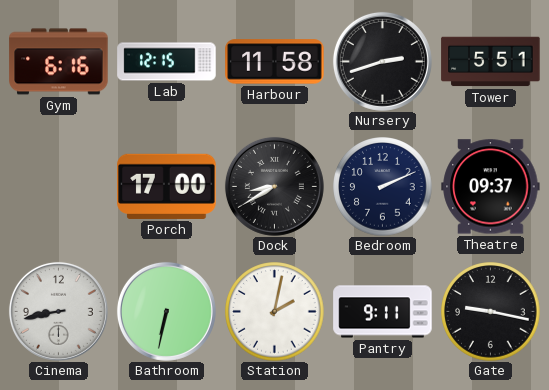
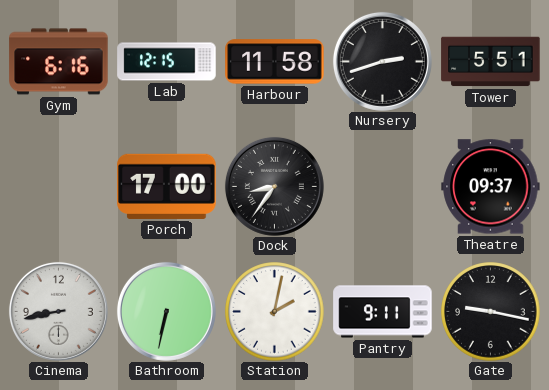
Dock: 8:40 -> 8:36 (274, 186)
Bedroom: 2:11 -> none (383, 187)
